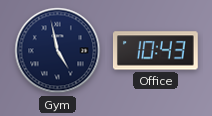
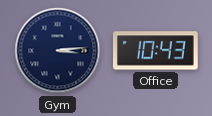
Gym: 4:58 -> 3:14 (58, 51)
